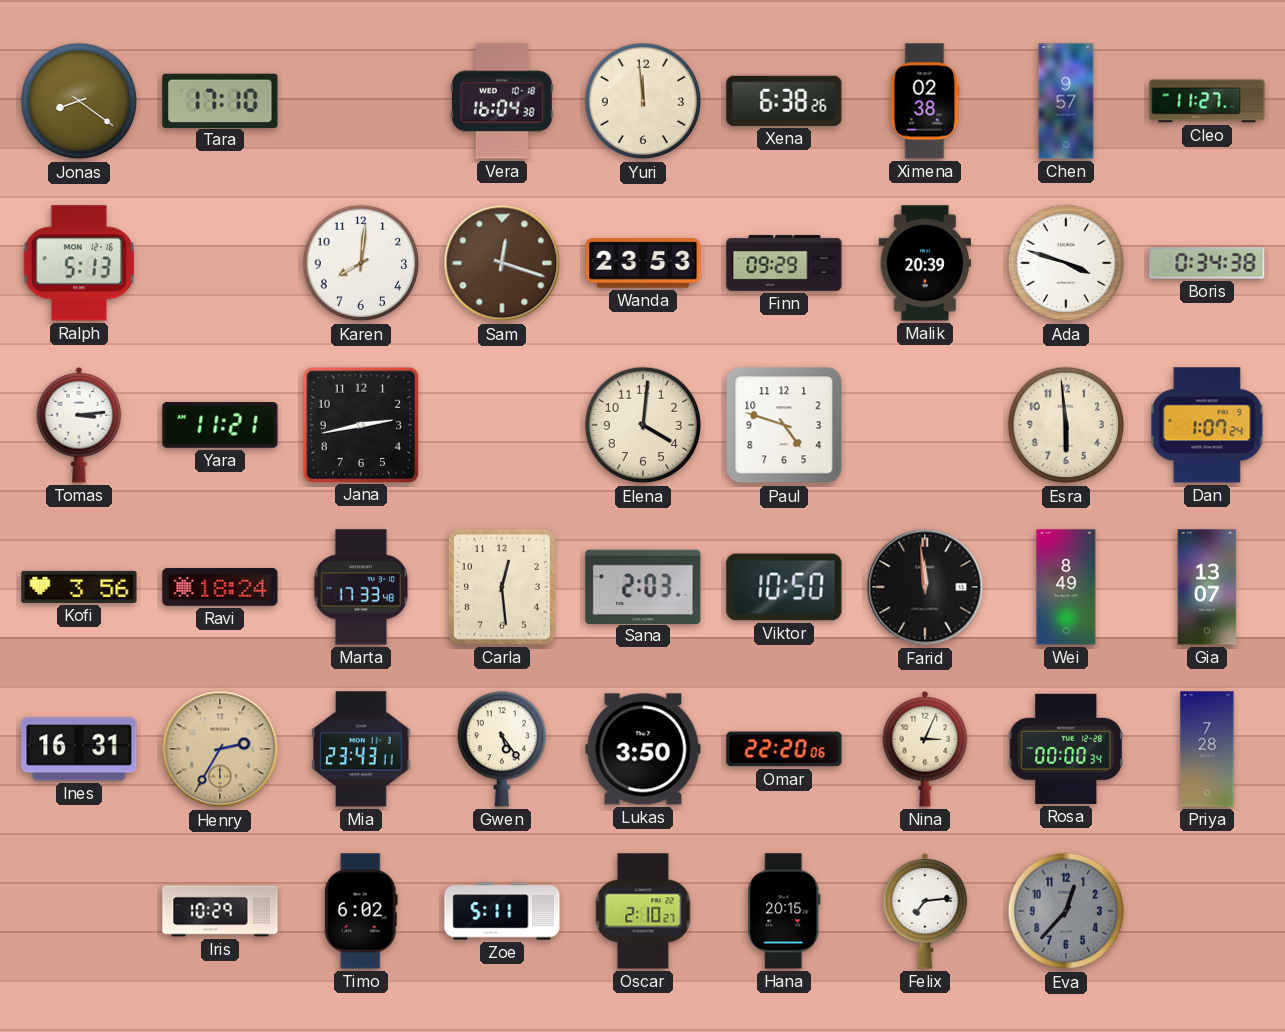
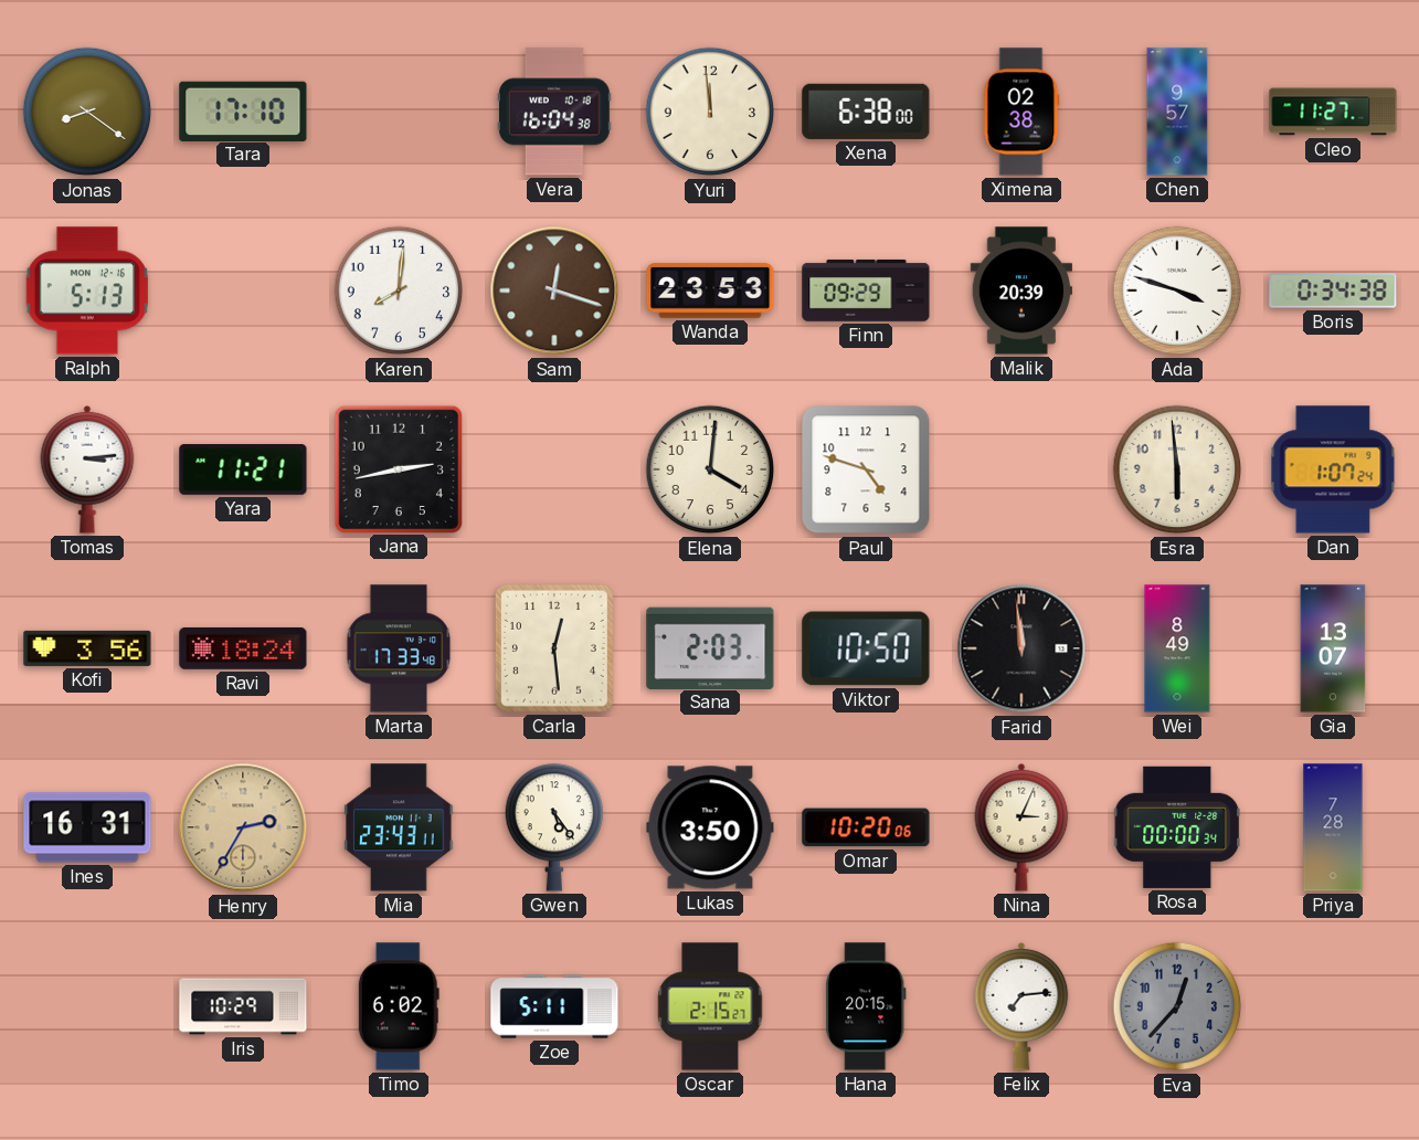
Xena: 6:38:26 -> 6:38:00 (866, 112)
Omar: 22:20 -> 10:20 (866, 827)
Oscar: 2:10 -> 2:15 (710, 1006)
